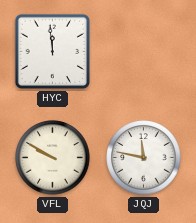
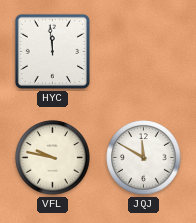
VFL: 9:50 -> 9:47 (53, 158)
JQJ: 11:47 -> 11:50 (144, 158)
